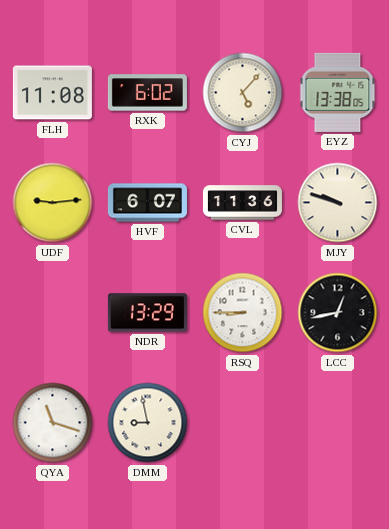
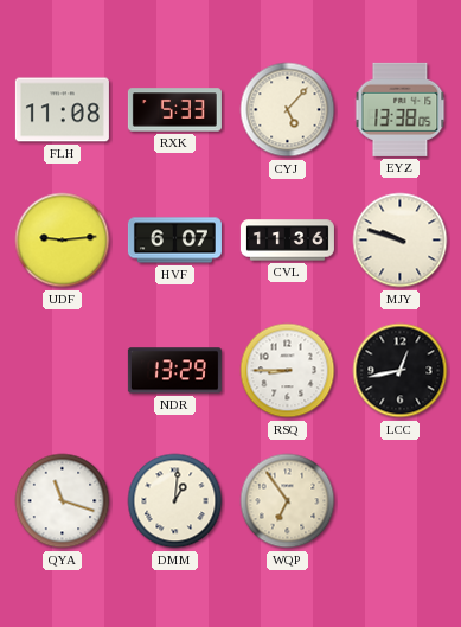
RXK: 6:02 -> 5:33 (174, 110)
DMM: 8:58 -> 1:01 (175, 501)
WQP: none -> 6:54 (288, 501)
